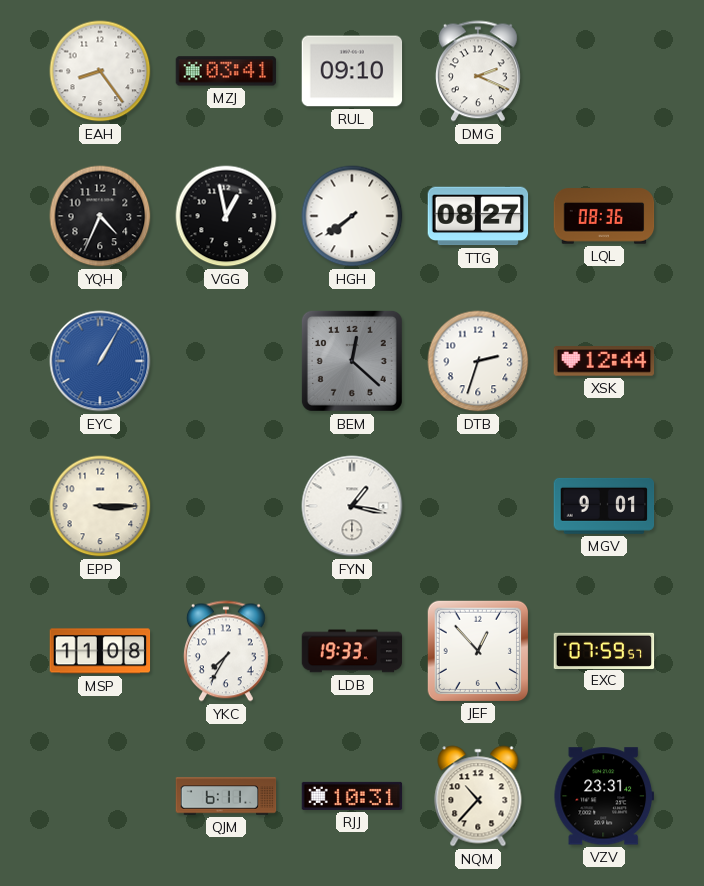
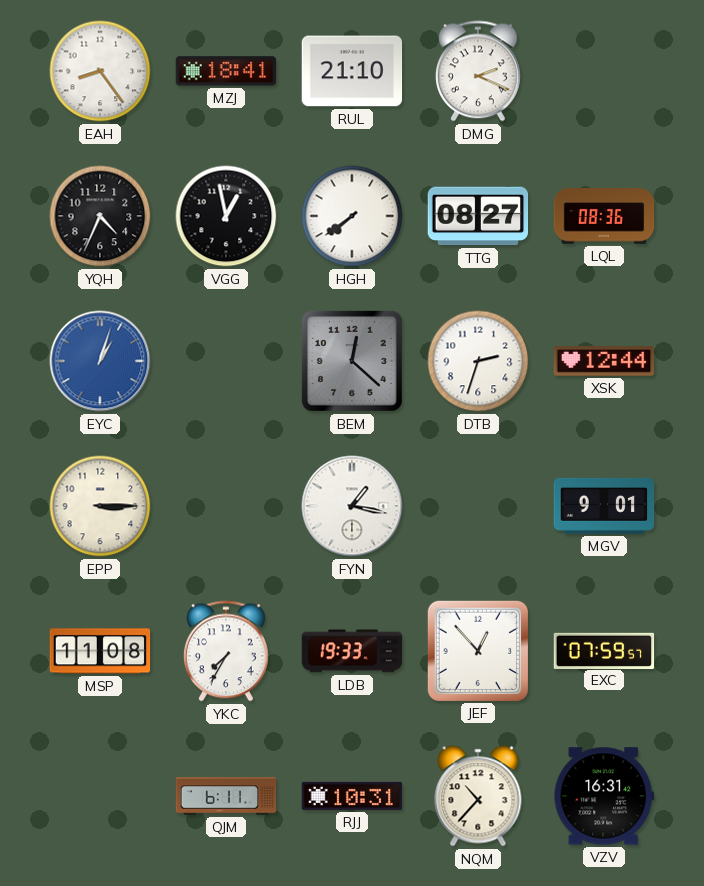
MZJ: 03:41 -> 18:41 (226, 71)
RUL: 09:10 -> 21:10 (352, 71)
EYC: 1:05 -> 1:03 (100, 361)
VZV: 23:31 -> 16:31 (603, 796)
